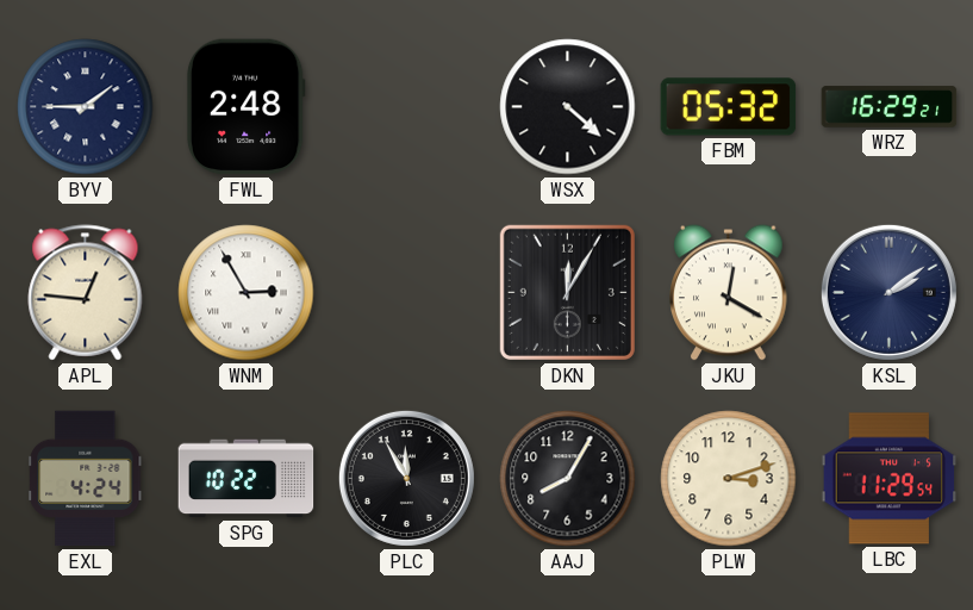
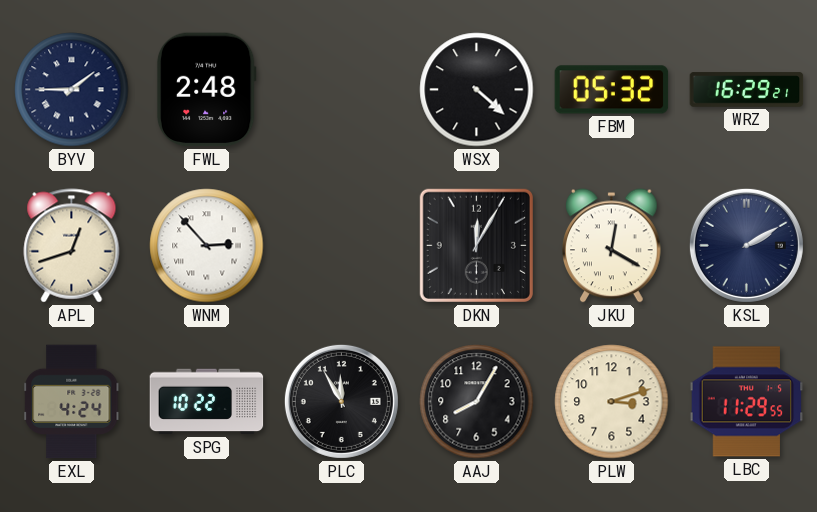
APL: 12:46 -> 12:42 (72, 246)
WNM: 2:55 -> 2:53 (207, 246)
KSL: 2:09 -> 2:10 (746, 245)
LBC: 11:29:54 -> 11:29:55 (747, 402)
